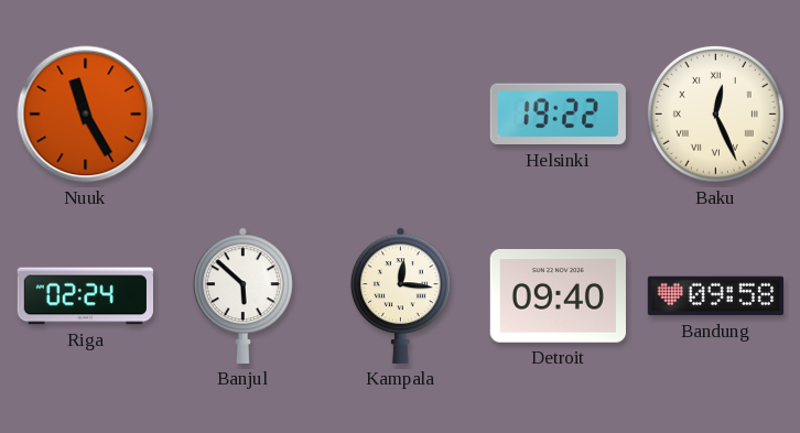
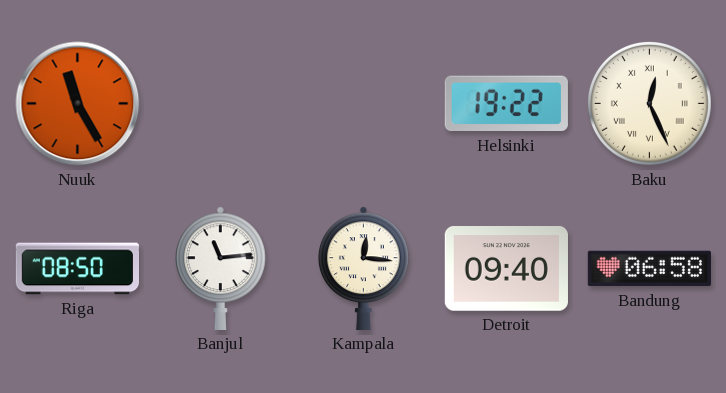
Riga: 02:24 -> 08:50 (77, 269)
Banjul: 5:52 -> 11:14 (221, 268)
Bandung: 09:58 -> 06:58 (649, 269)
